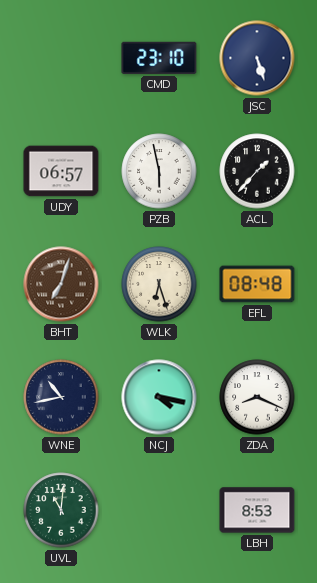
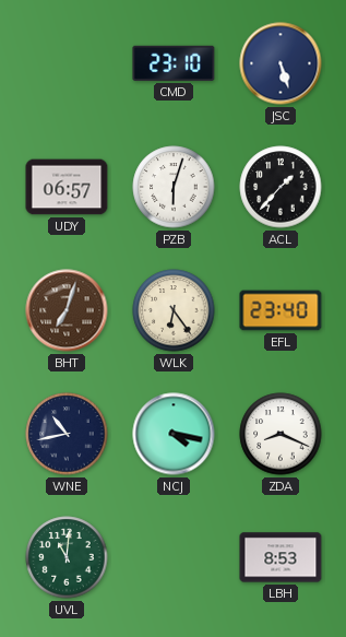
PZB: 5:58 -> 6:03 (174, 187)
WLK: 6:27 -> 6:24 (174, 310)
EFL: 08:48 -> 23:40 (281, 310)
